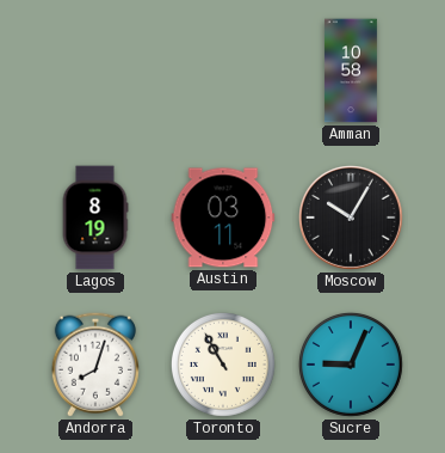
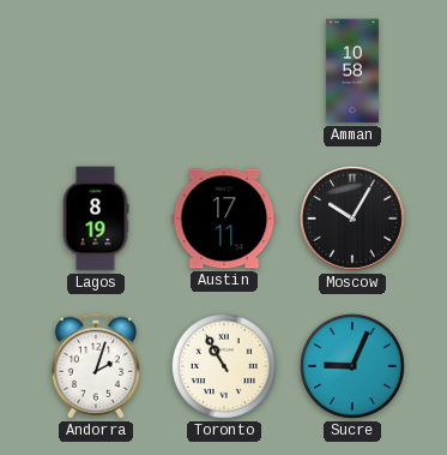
Austin: 03:11 -> 17:11 (224, 218)
Andorra: 8:03 -> 2:03 (96, 366)
